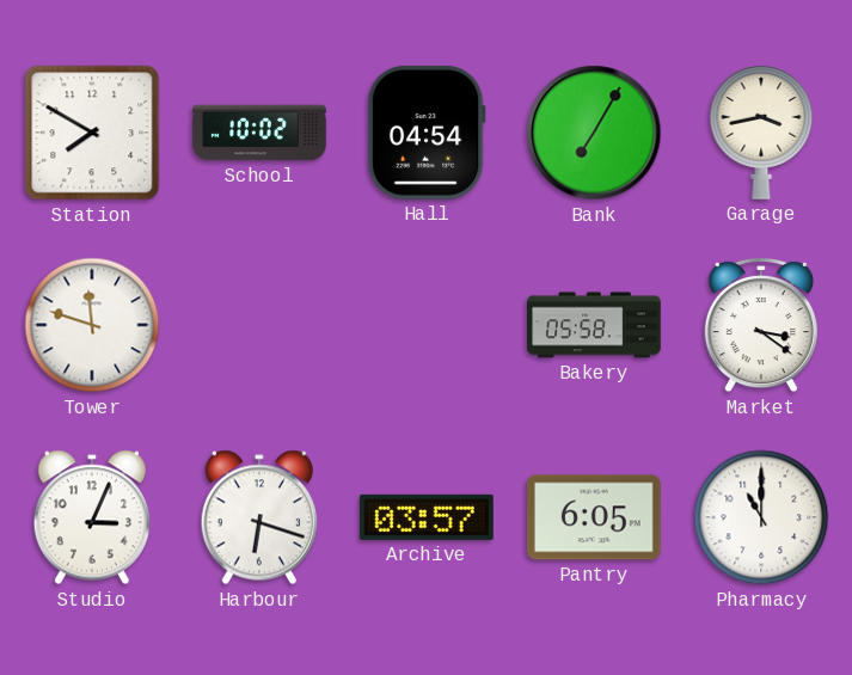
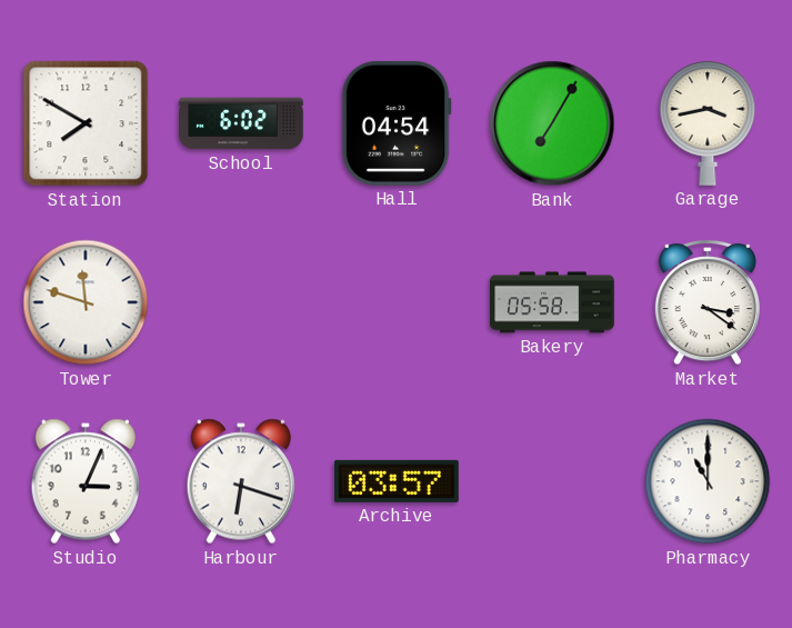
School: 10:02 -> 6:02 (241, 123)
Pantry: 6:05 -> none (595, 517)
